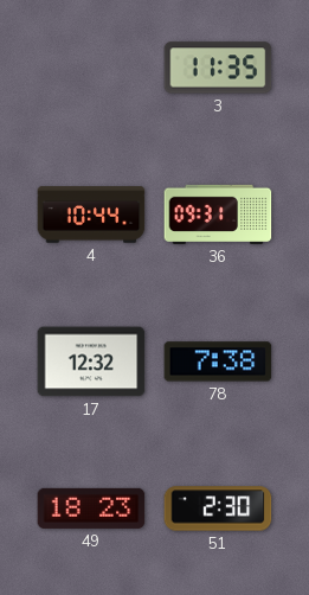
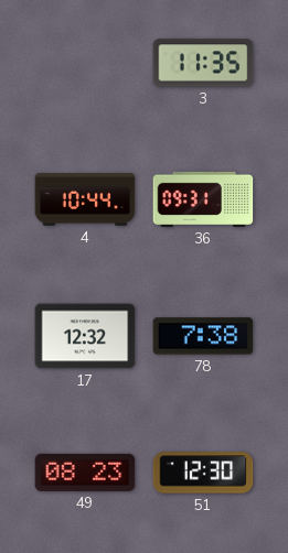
49: 18:23 -> 08:23 (85, 473)
51: 2:30 -> 12:30 (203, 473)
